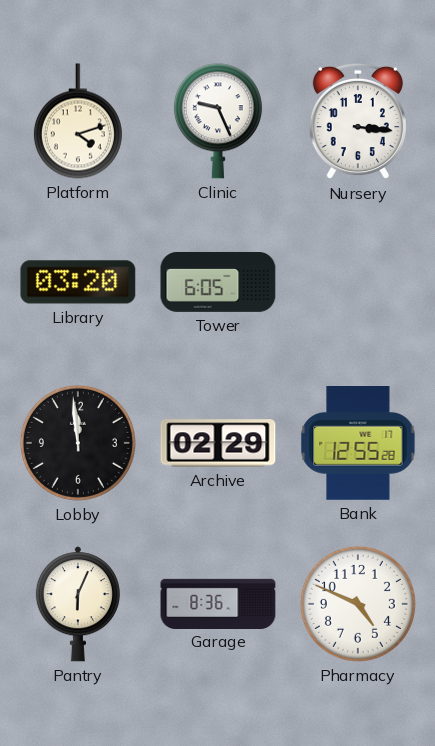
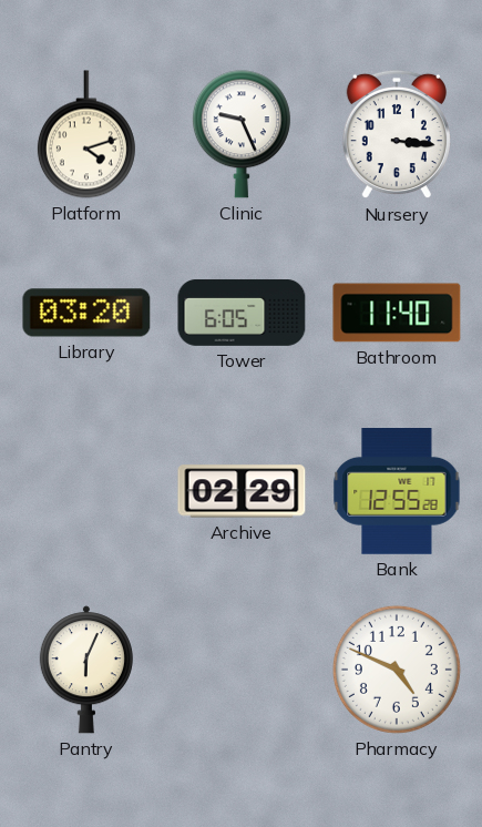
Bathroom: none -> 11:40 (397, 313)
Lobby: 11:59 -> none (78, 443)
Garage: 8:36 -> none (218, 603)
